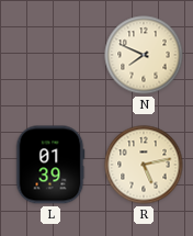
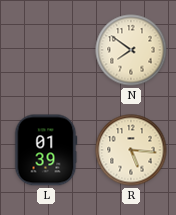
N: 7:49 -> 7:51 (131, 50)
R: 5:13 -> 5:16 (131, 150)
